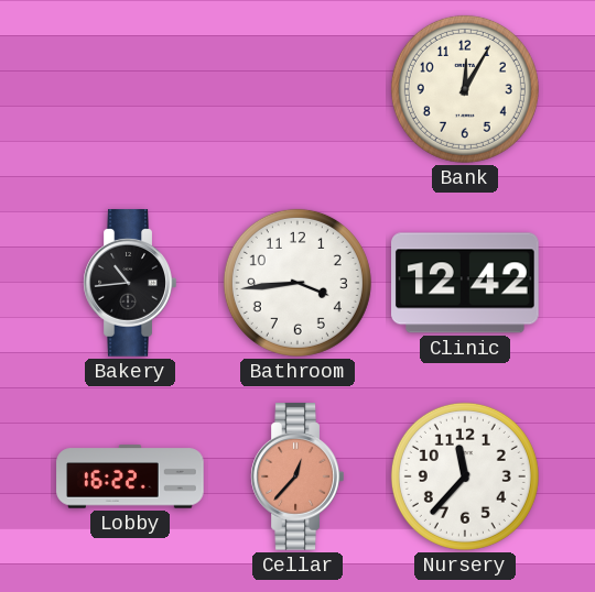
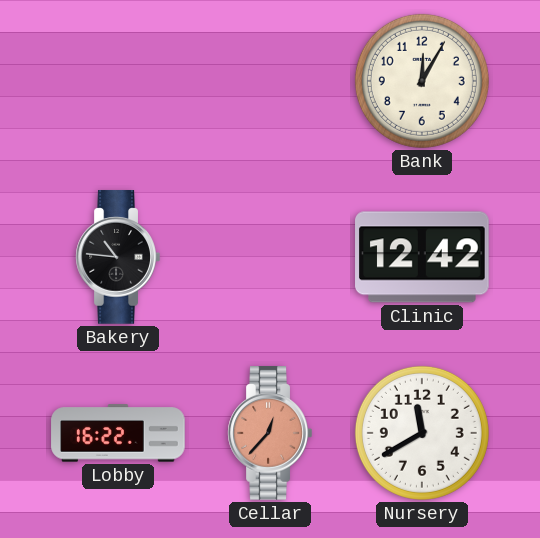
Bakery: 10:44 -> 10:46 (118, 257)
Bathroom: 3:44 -> none (297, 283)
Nursery: 11:37 -> 11:40 (422, 433)
